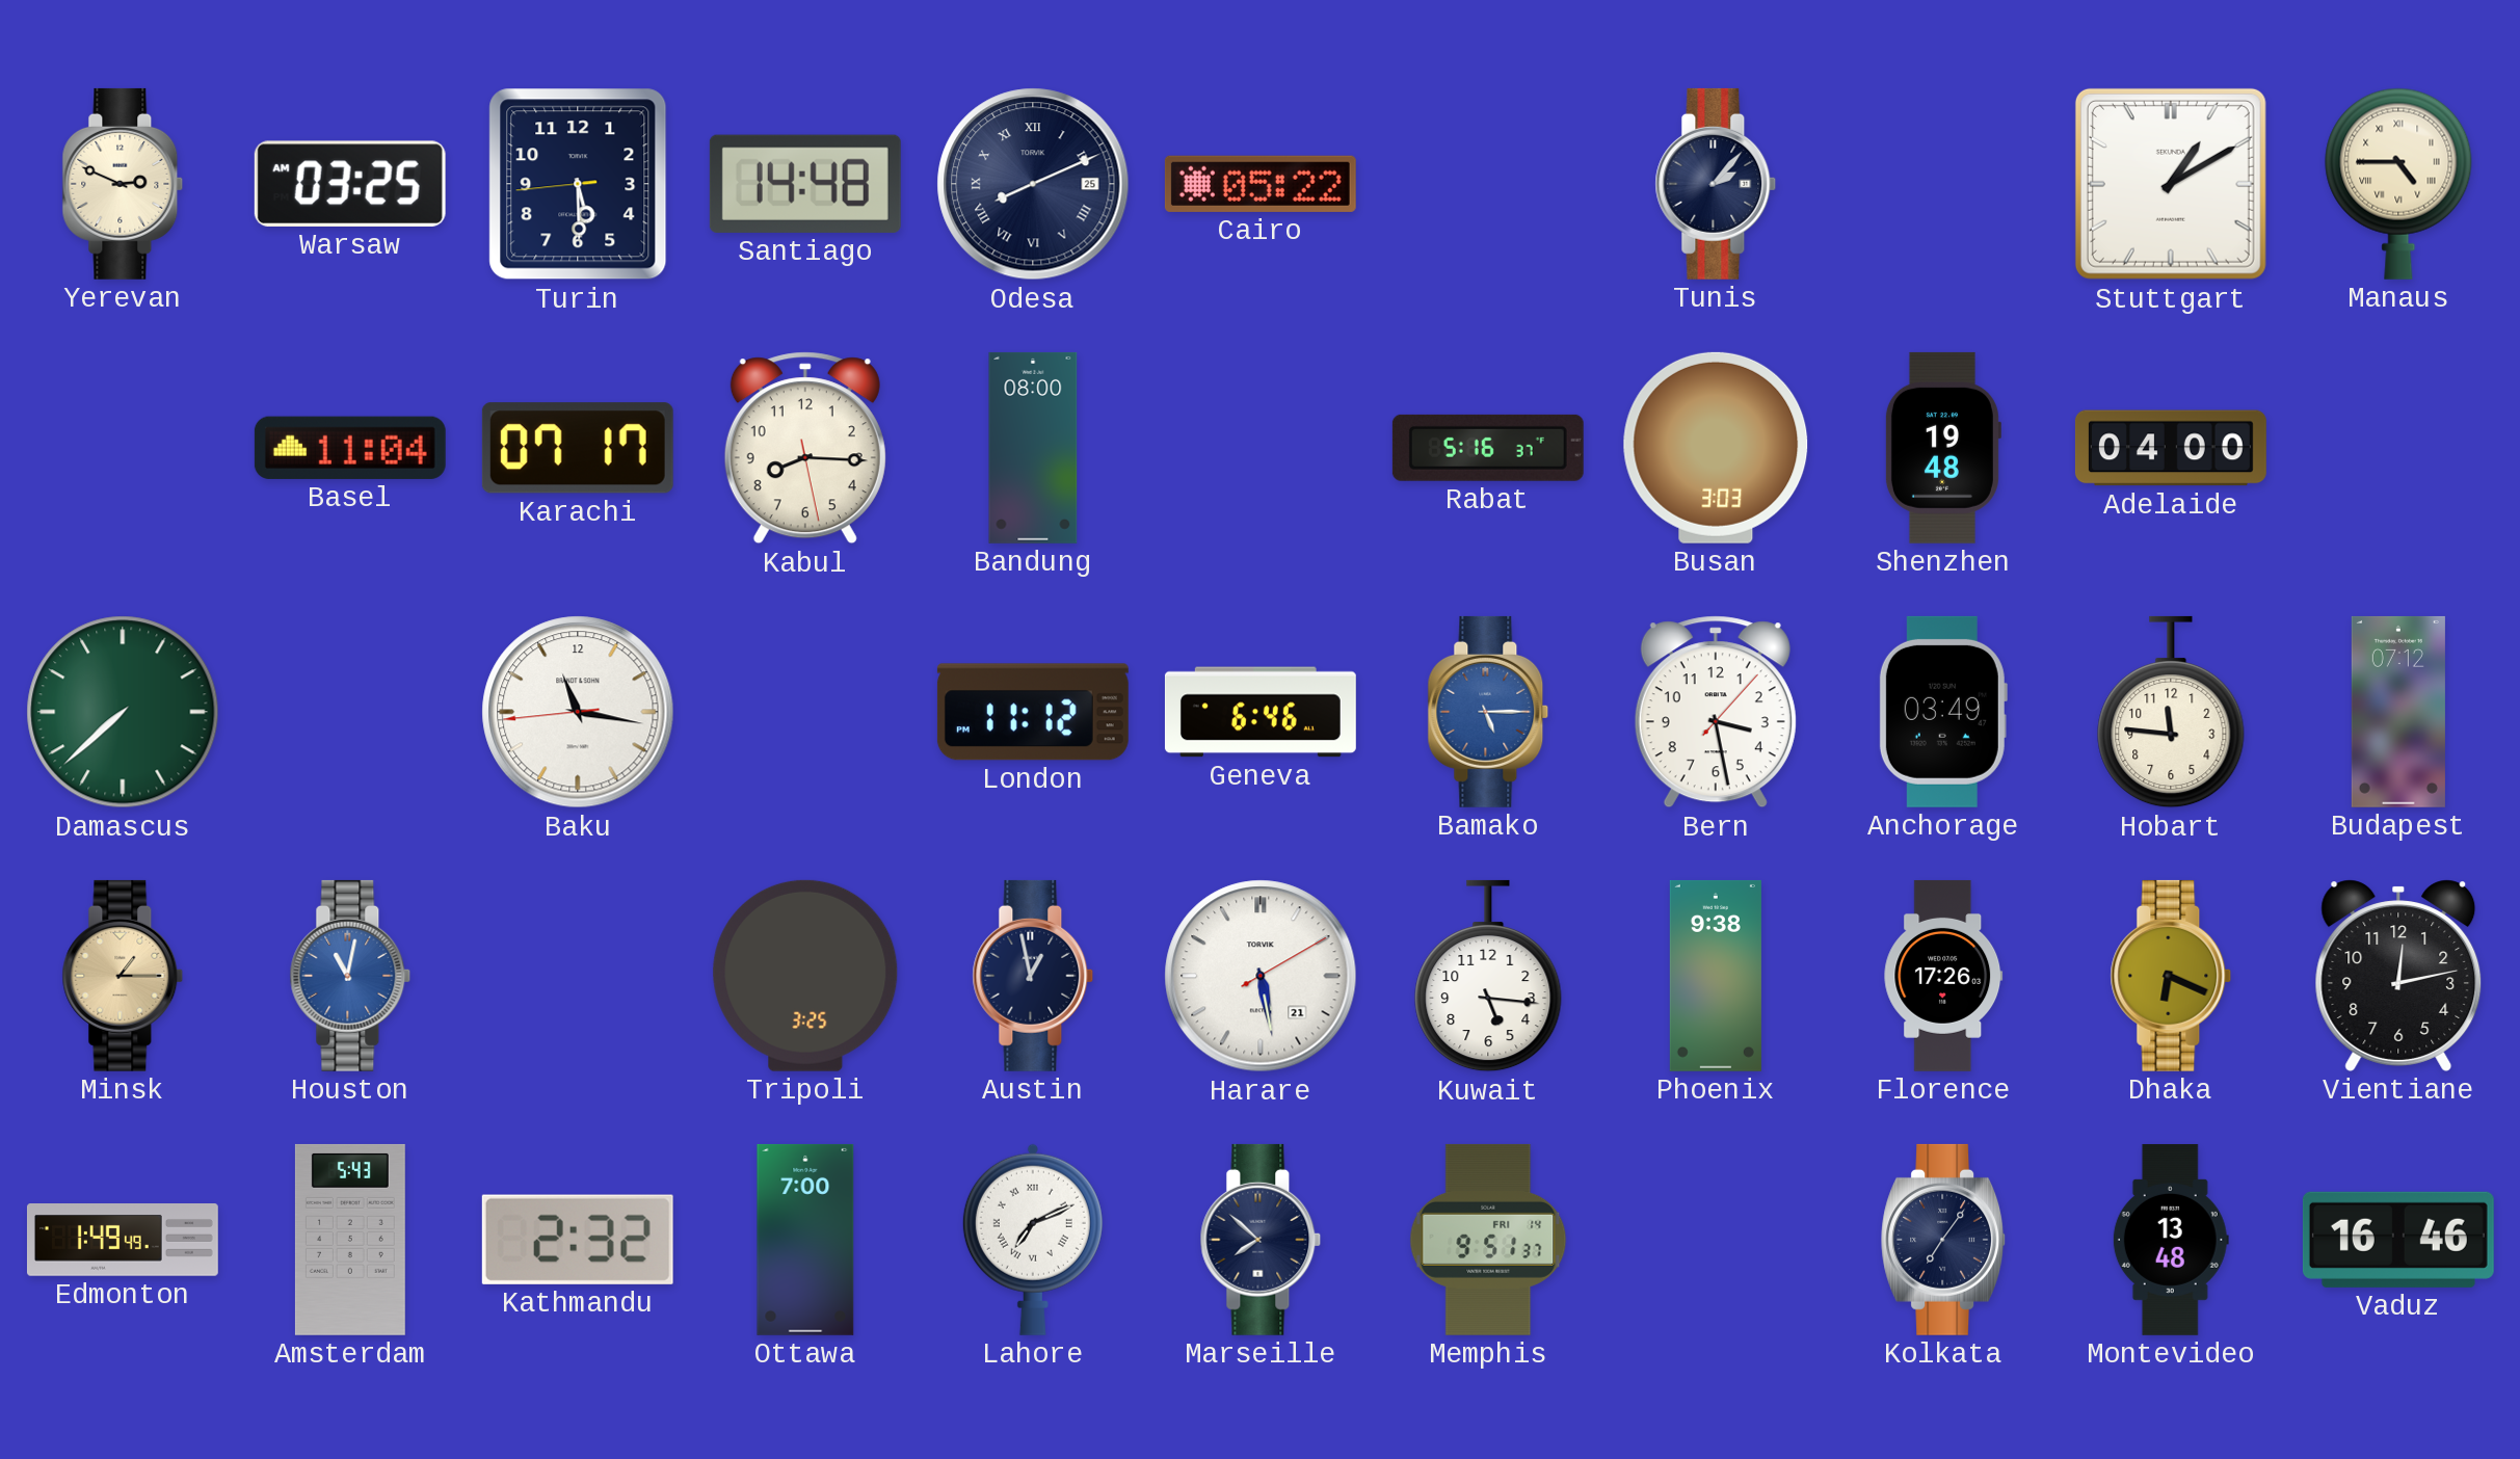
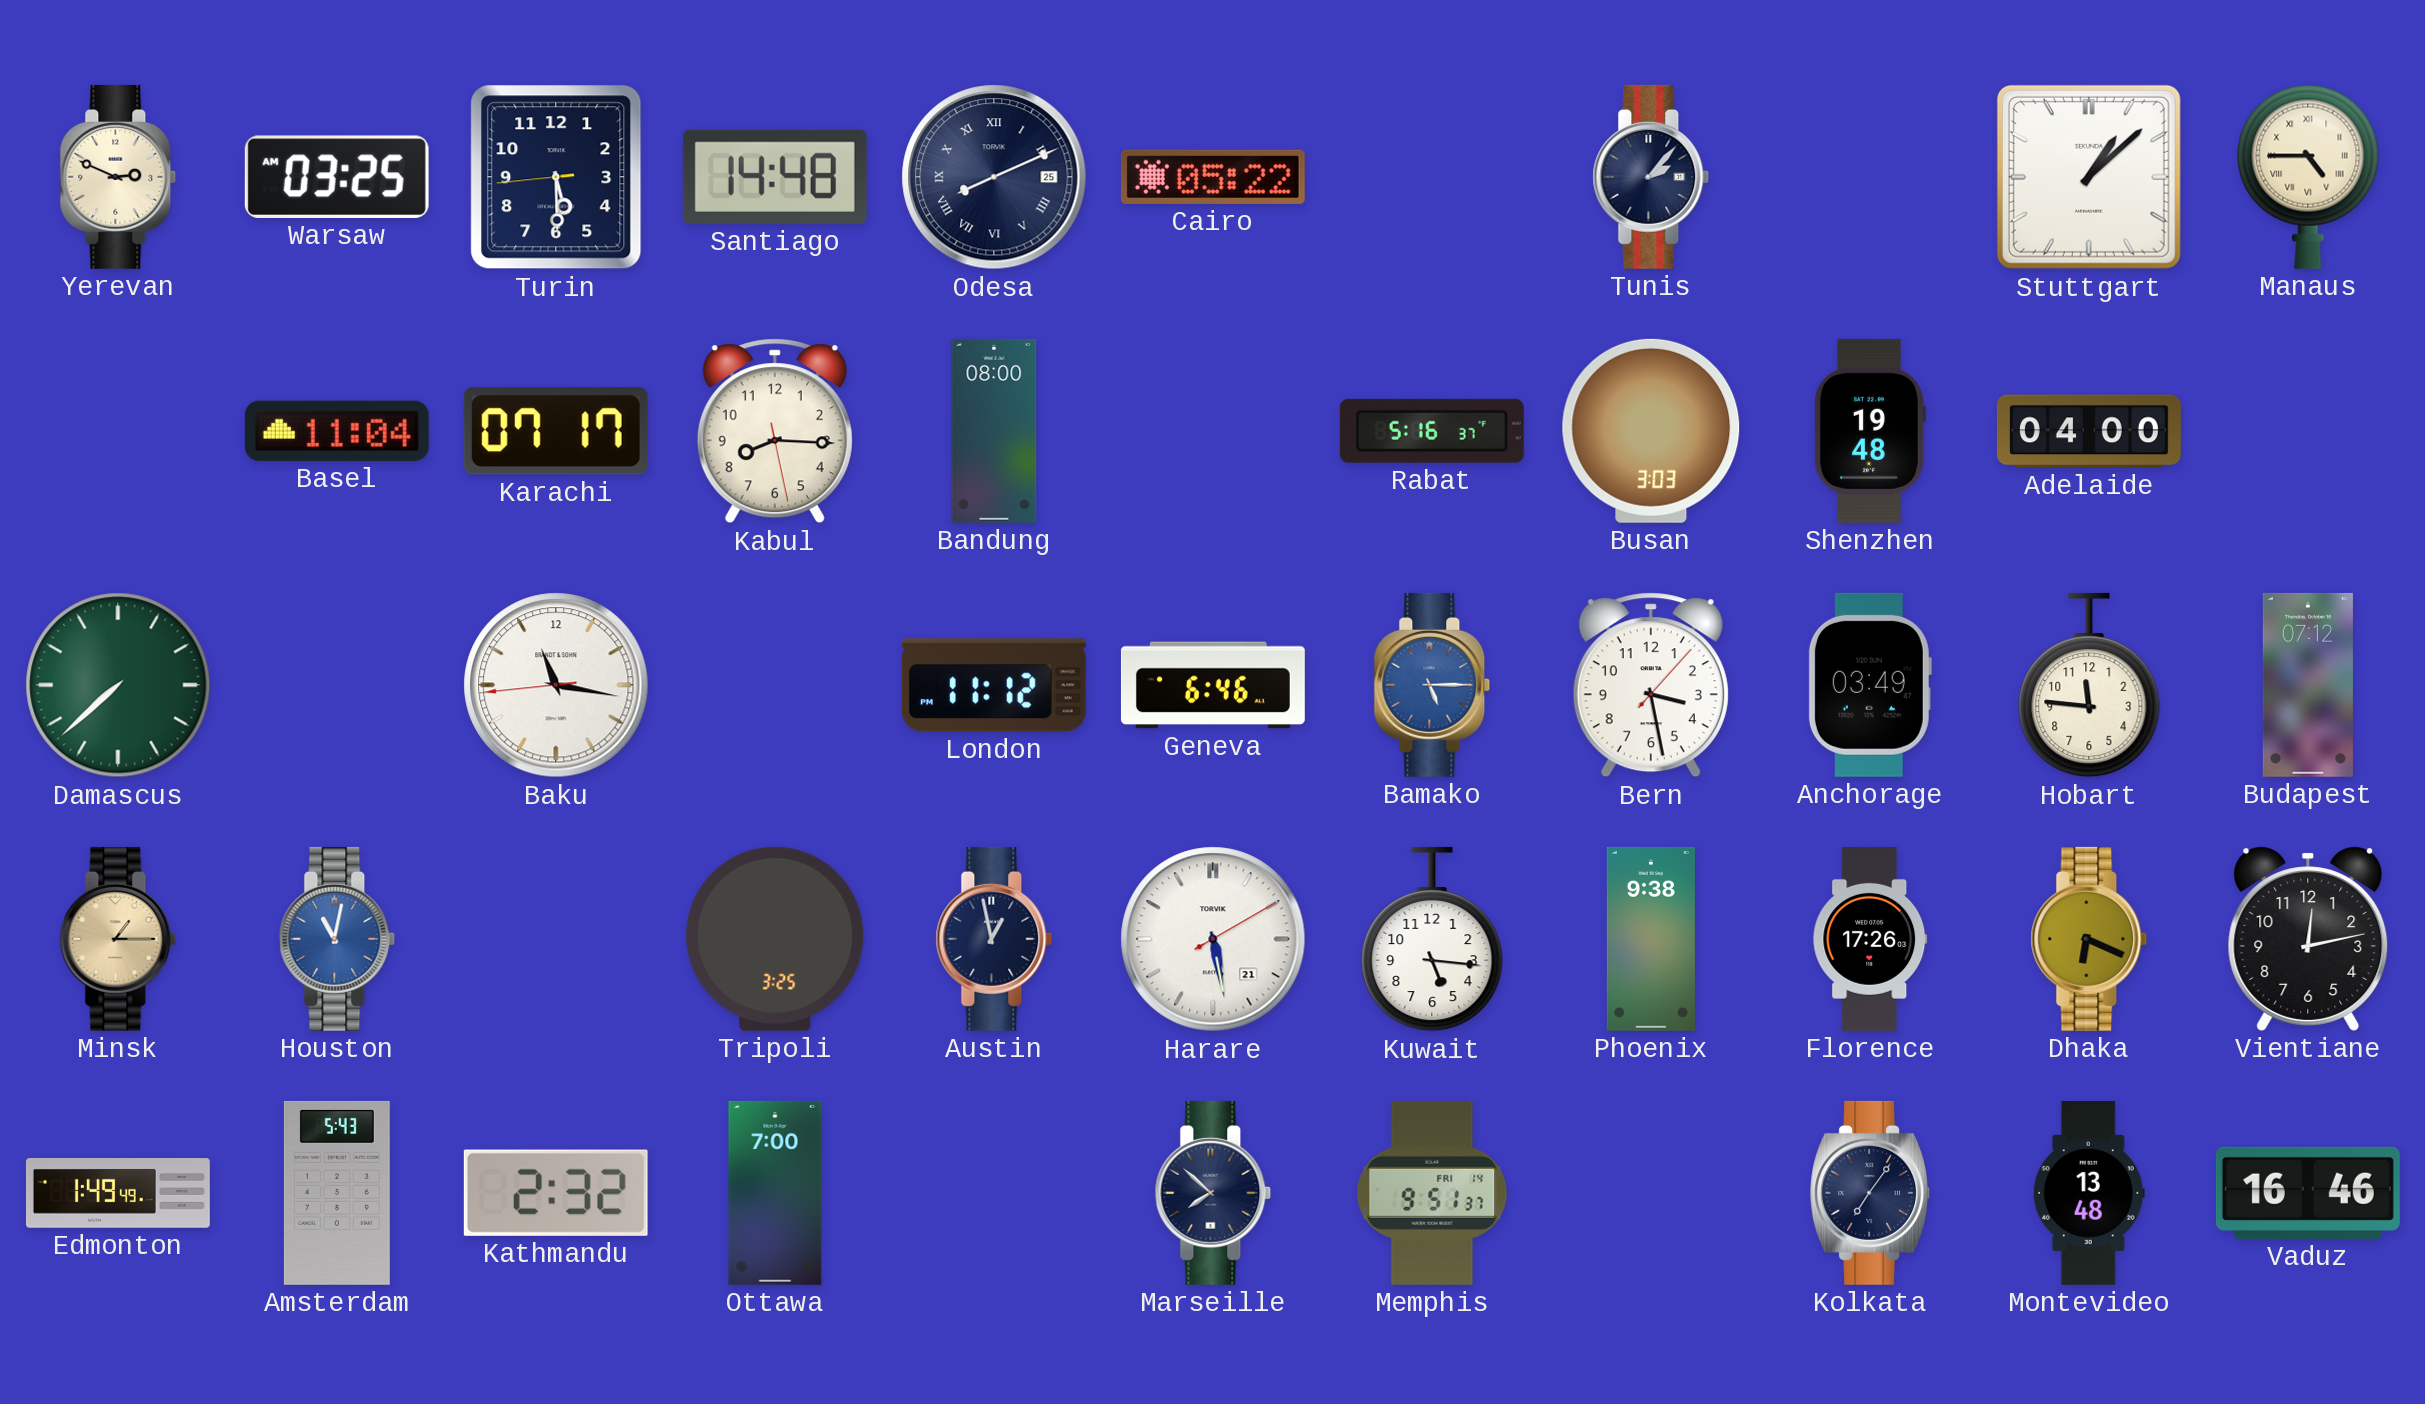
Stuttgart: 1:10 -> 1:08 (2089, 177)
Lahore: 7:11 -> none (1033, 1240)
